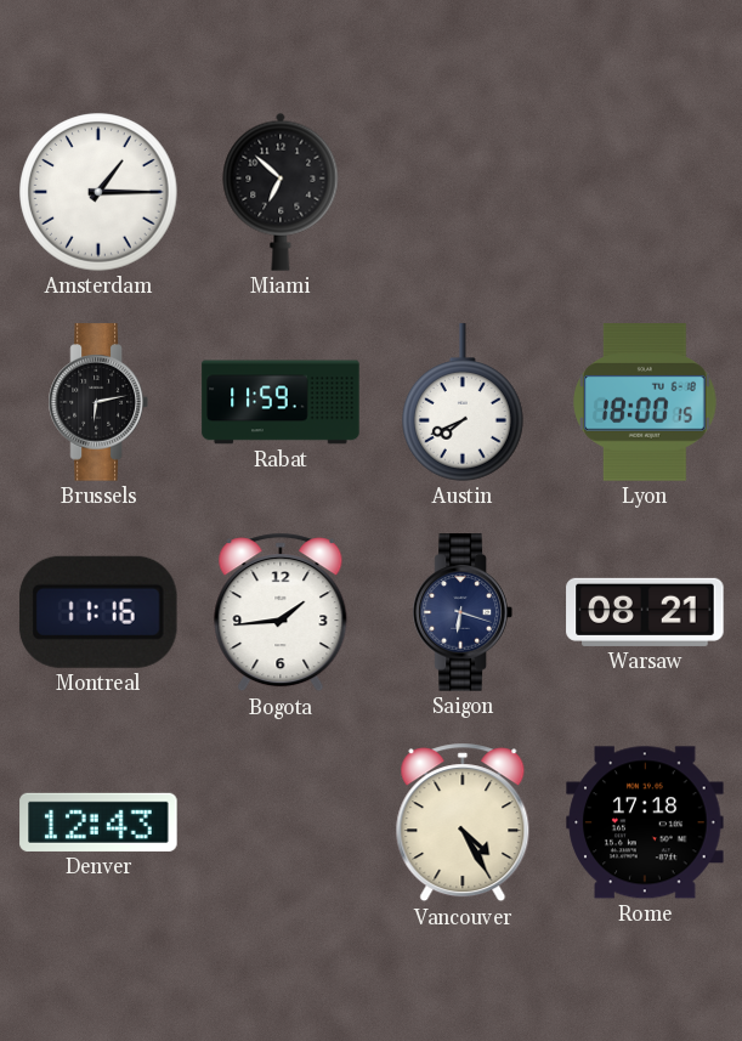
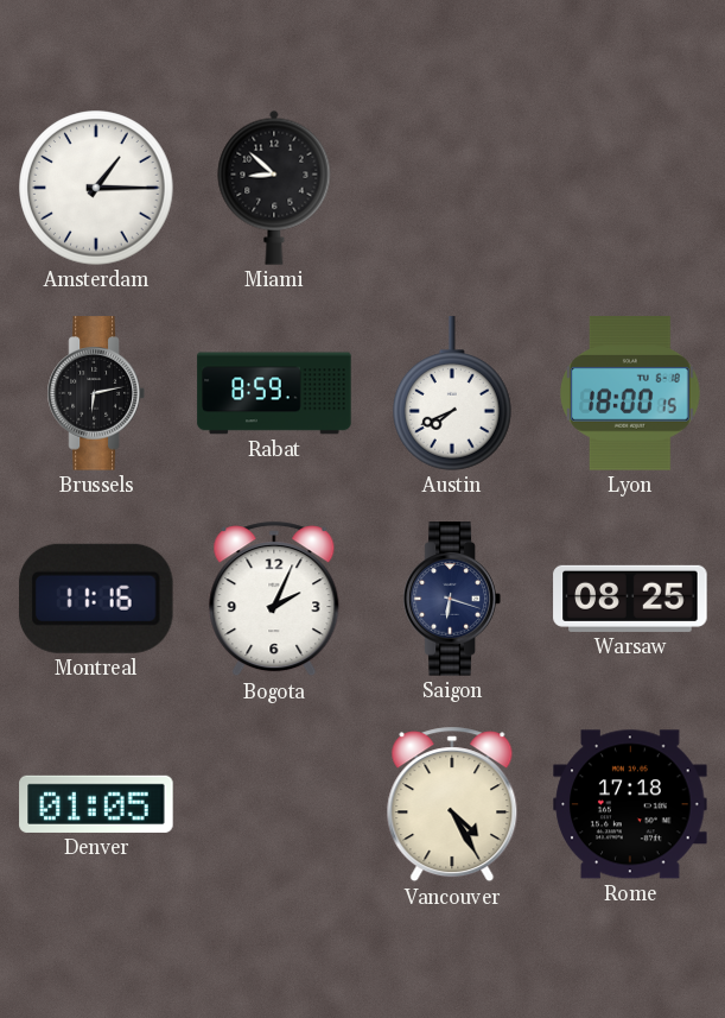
Miami: 6:52 -> 8:52 (274, 188)
Rabat: 11:59 -> 8:59 (274, 393)
Bogota: 1:44 -> 2:04 (274, 599)
Warsaw: 08:21 -> 08:25 (630, 599)
Denver: 12:43 -> 01:05 (96, 804)
